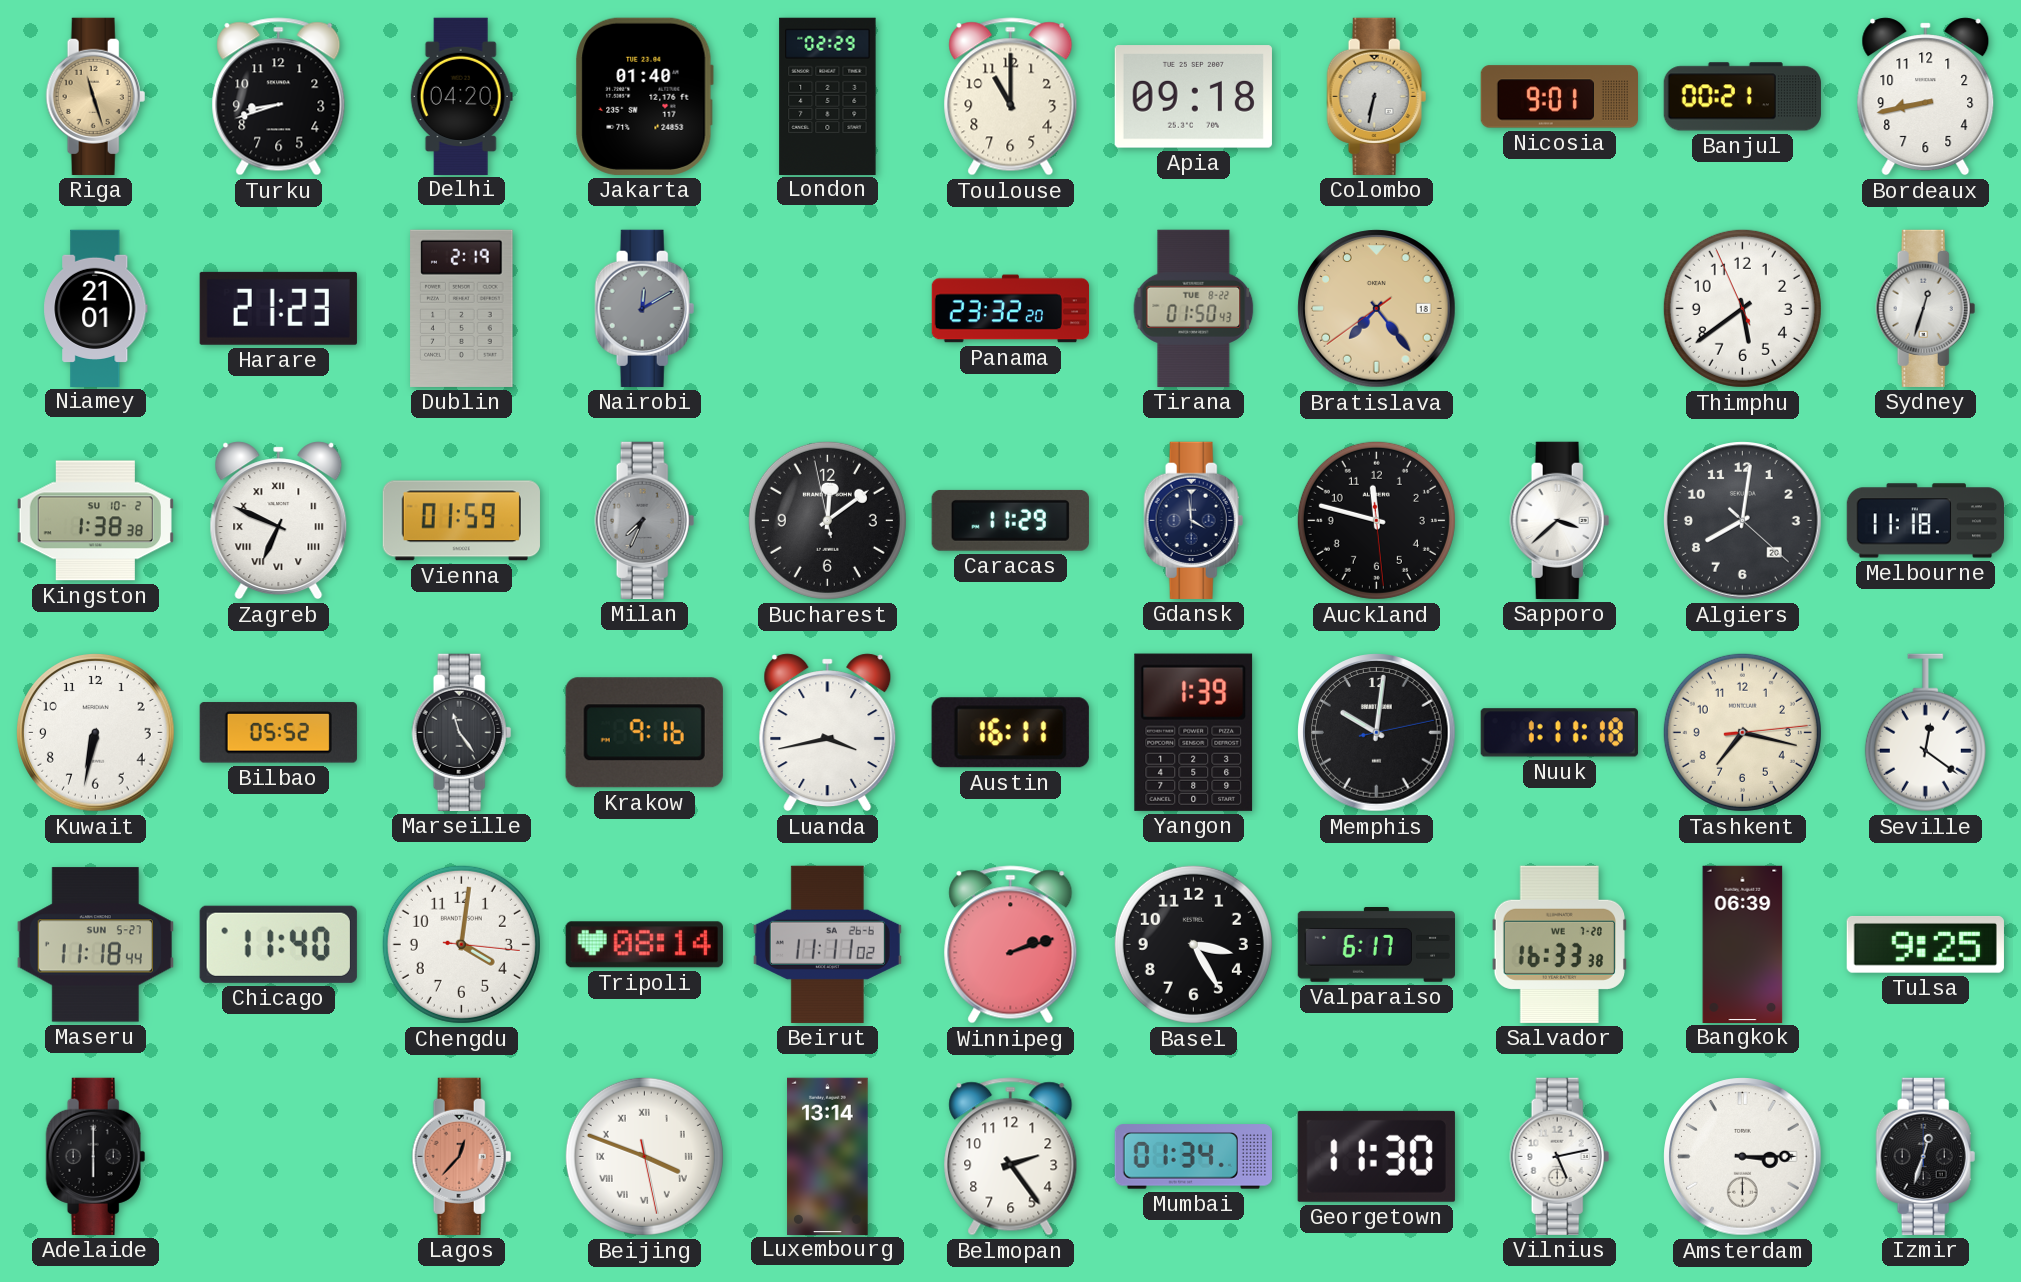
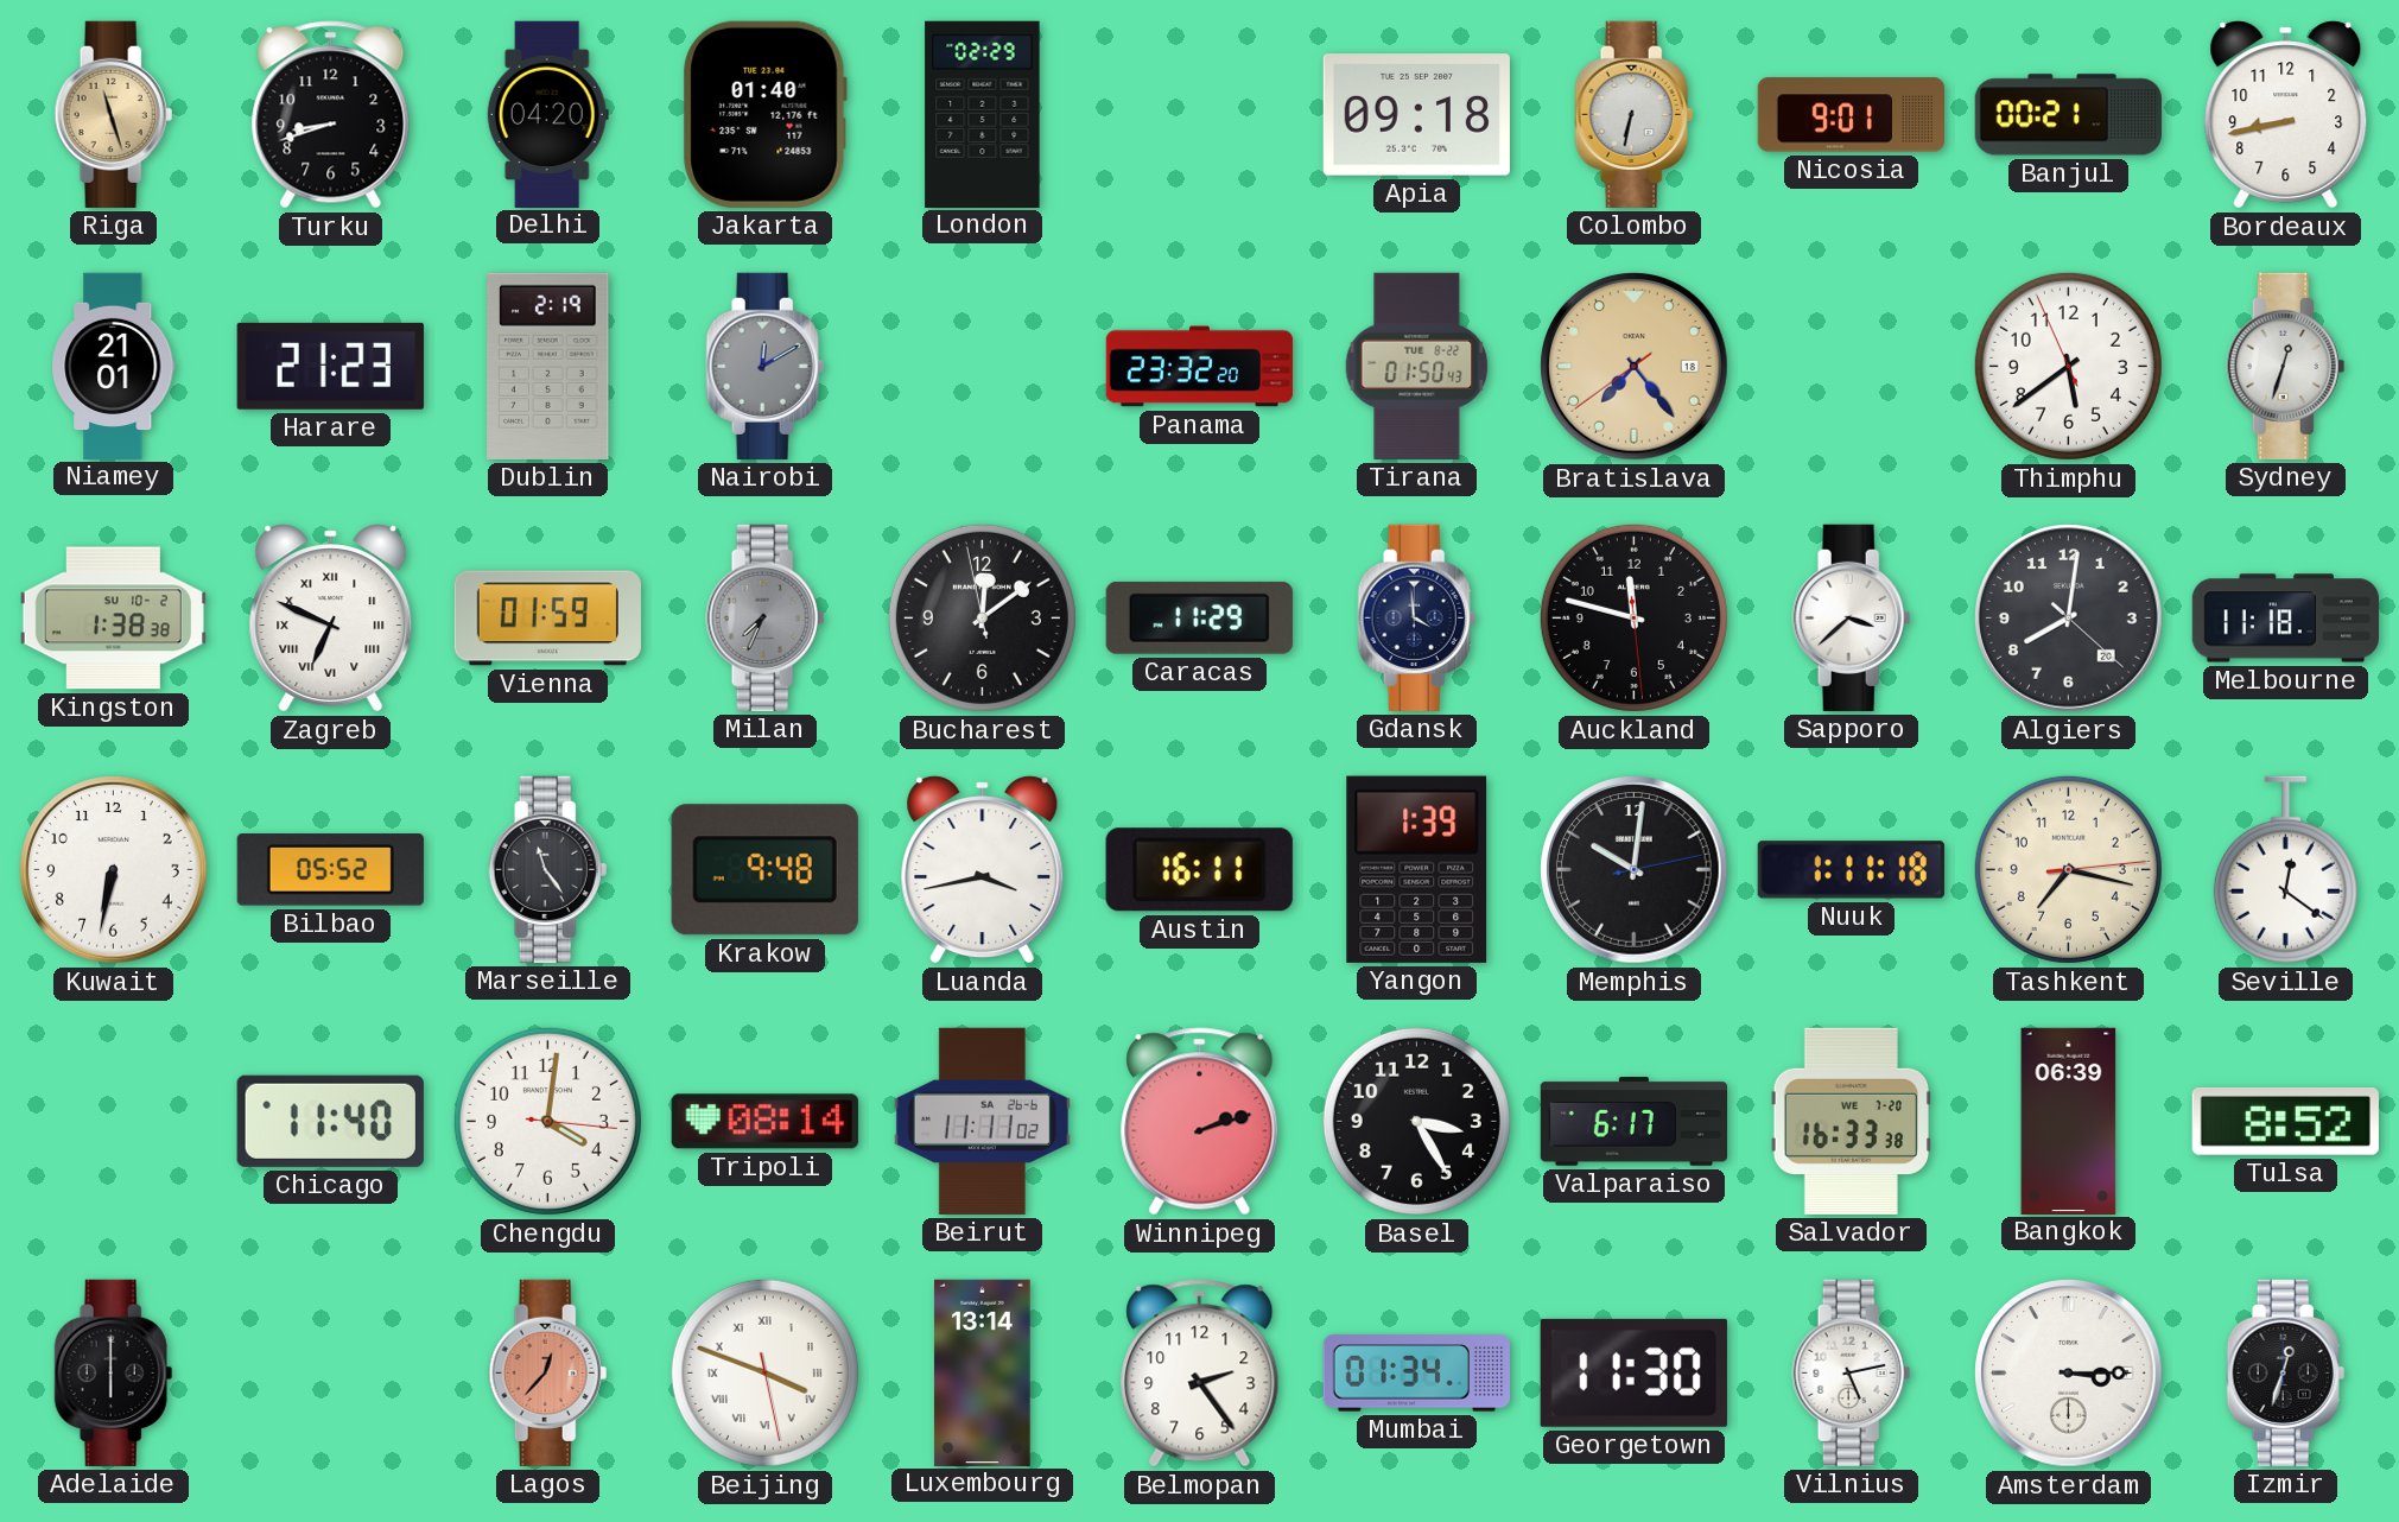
Toulouse: 11:00 -> none (1011, 97)
Krakow: 9:16 -> 9:48 (764, 870)
Maseru: 11:18 -> none (95, 945)
Tulsa: 9:25 -> 8:52 (2285, 1121)
